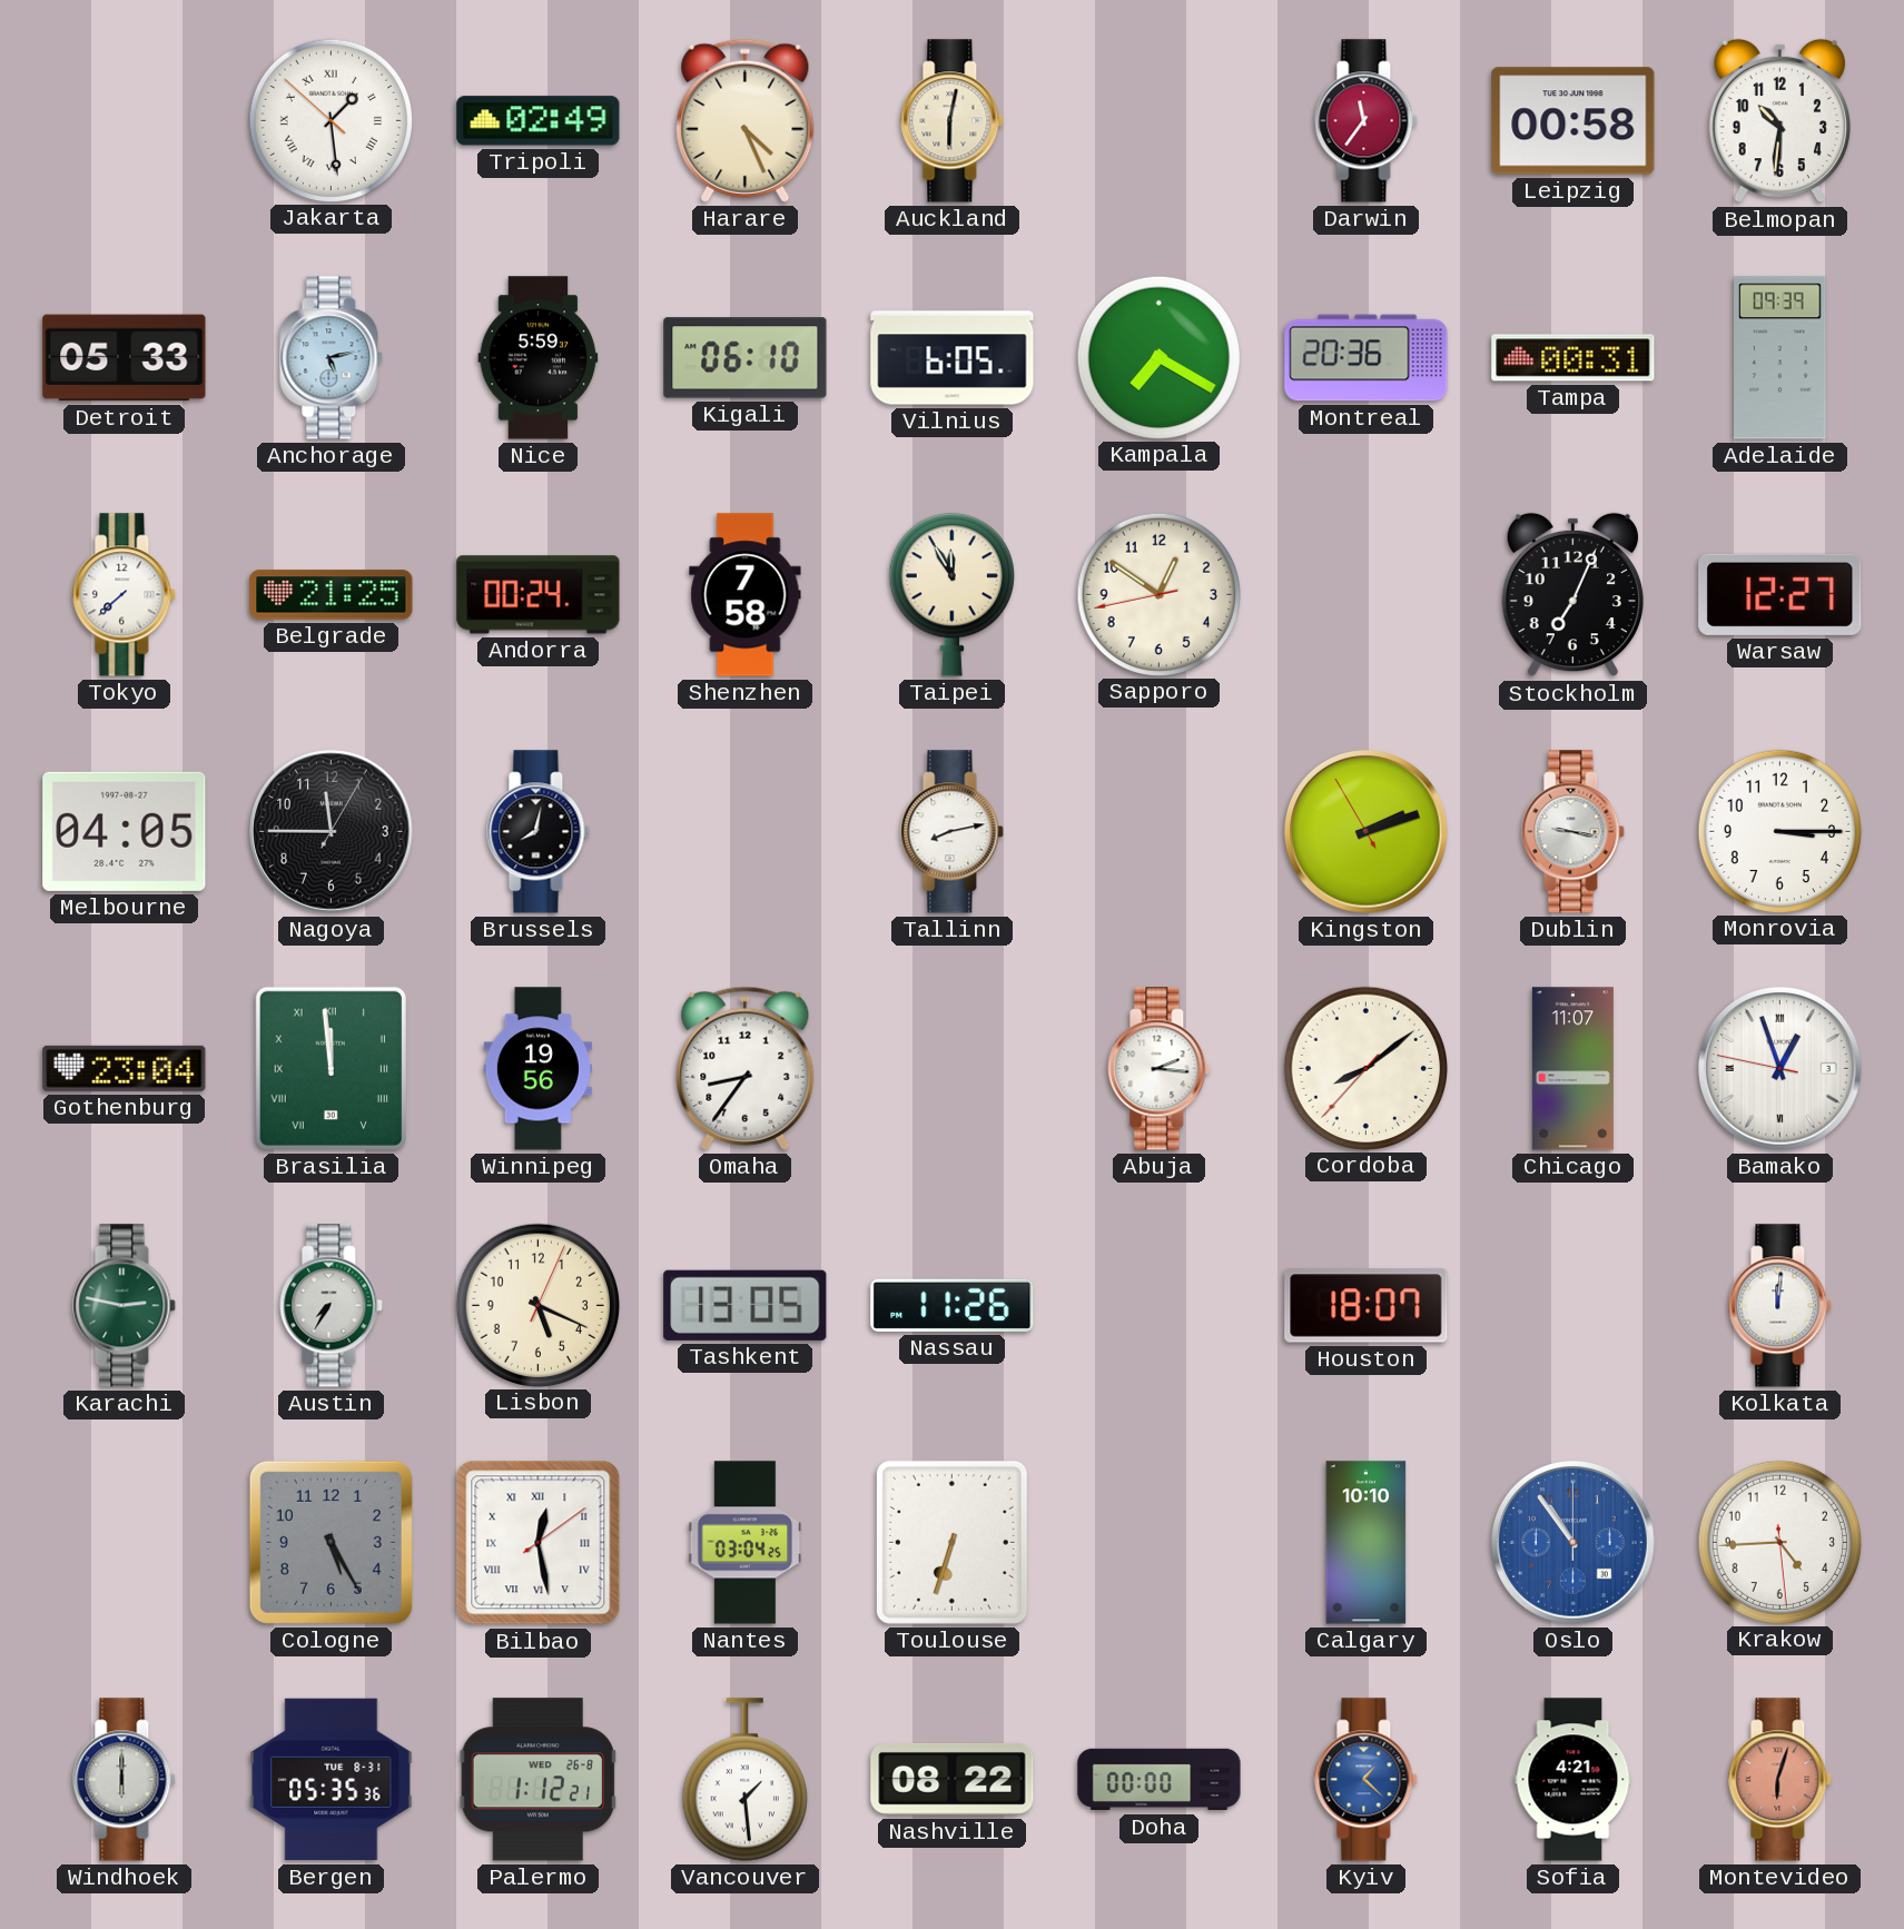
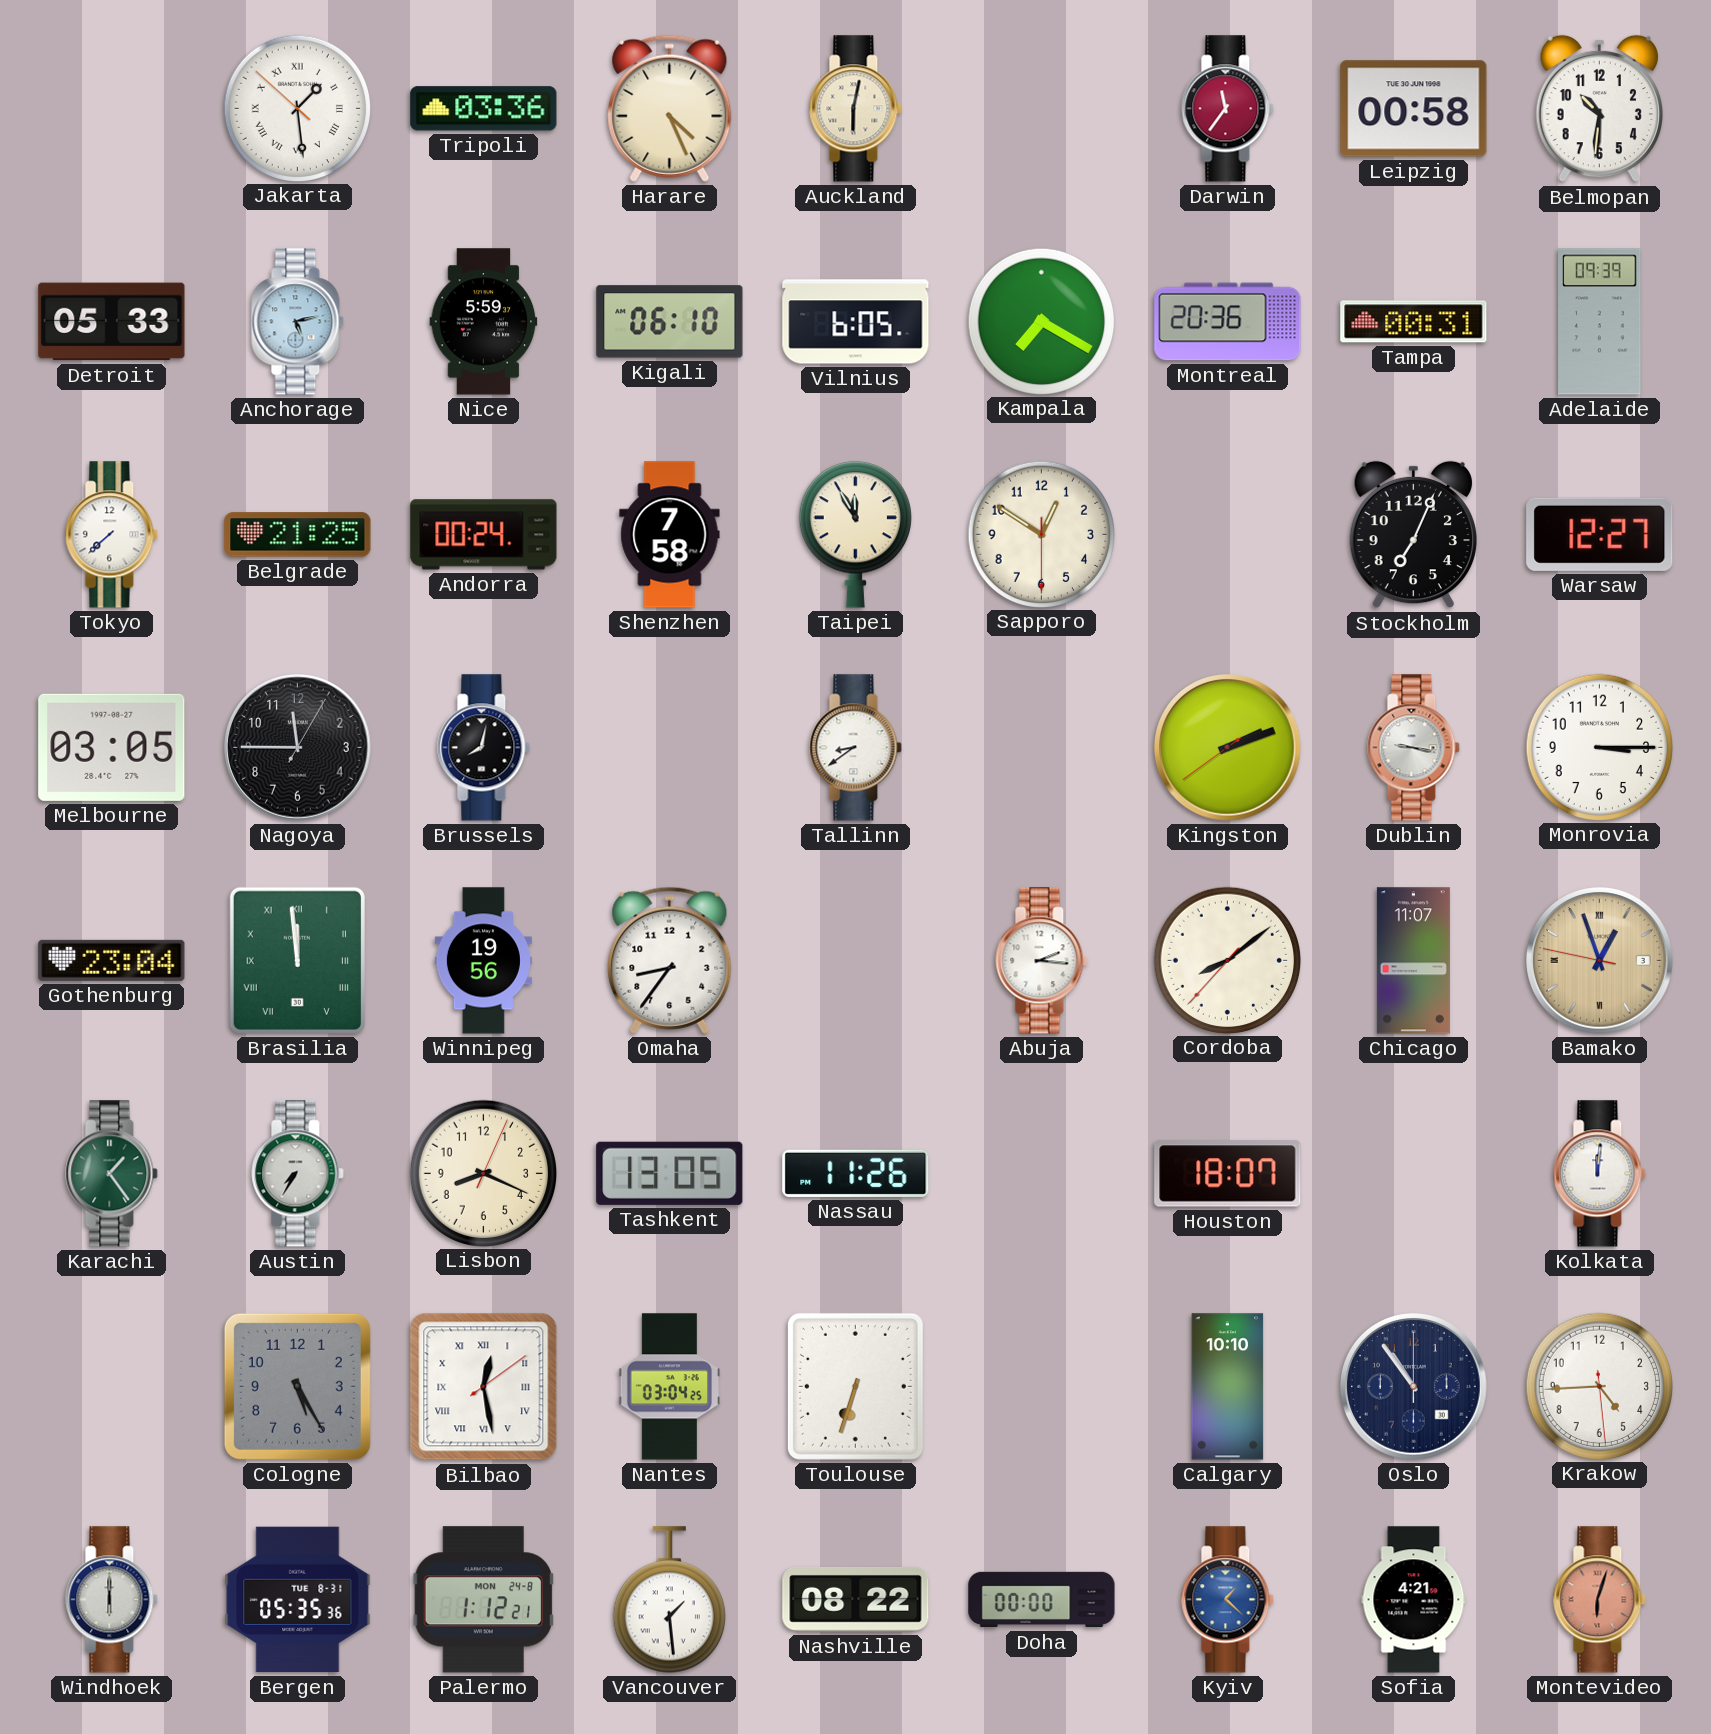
Tripoli: 02:49 -> 03:36 (484, 109)
Sapporo: 12:50:43 -> 12:50:30 (1041, 534)
Melbourne: 04:05 -> 03:05 (112, 747)
Tallinn: 8:13 -> 8:39 (856, 748)
Kingston: 2:11:55 -> 2:11:39 (1228, 748)
Bamako dial: white -> champagne (1600, 961)
Karachi: 2:47 -> 1:24 (112, 1174)
Lisbon: 5:19 -> 8:19 (483, 1173)
Oslo dial: blue -> navy (1414, 1387)
Palermo date: WED 26-8 -> MON 24-8 (483, 1600)
